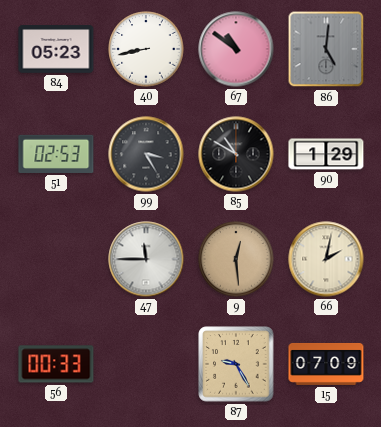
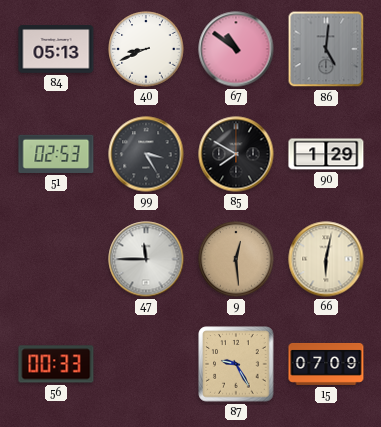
84: 05:23 -> 05:13 (56, 49)
40: 8:43 -> 8:41 (146, 49)
85: 10:50 -> 7:50 (236, 154)
66: 2:02 -> 6:02 (326, 259)
